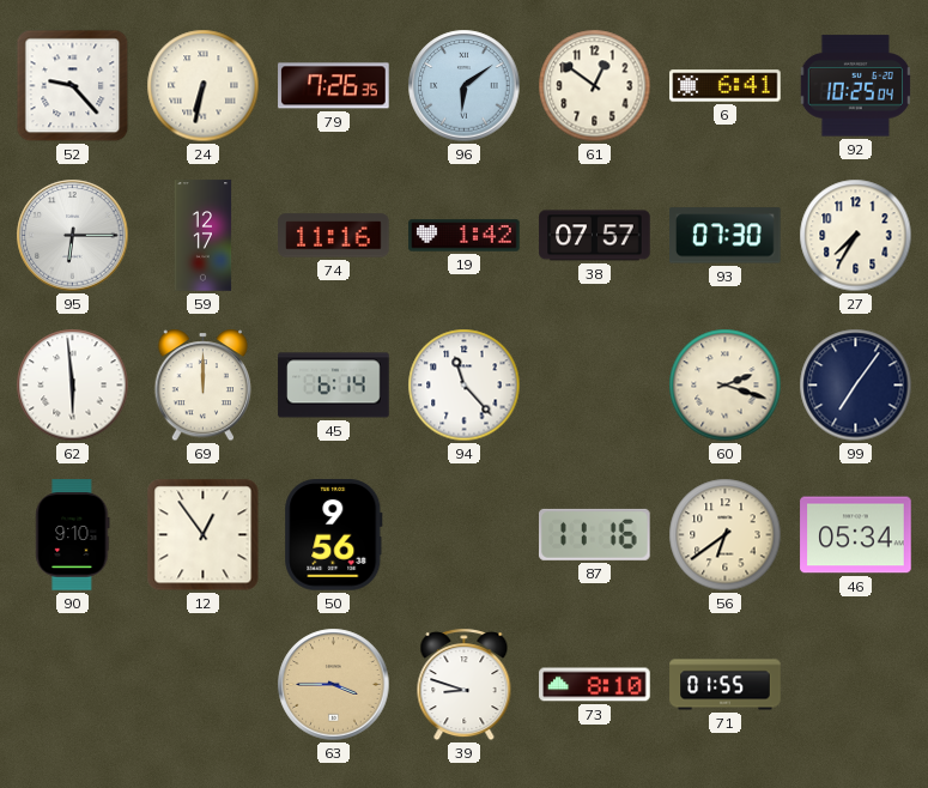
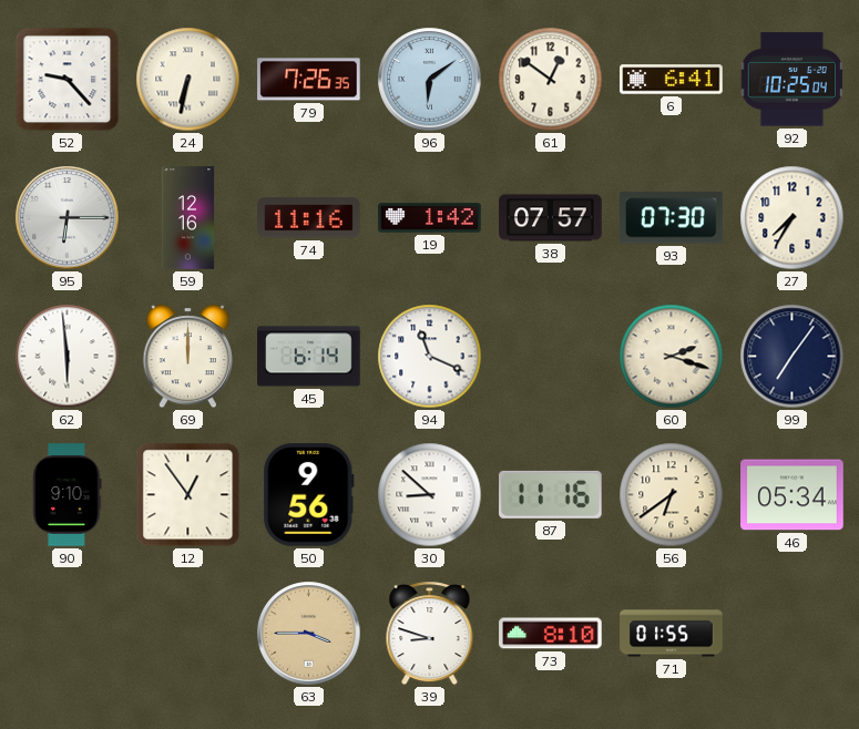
59: 12:17 -> 12:16 (188, 218)
94: 11:23 -> 11:19 (430, 357)
30: none -> 8:52 (430, 495)
